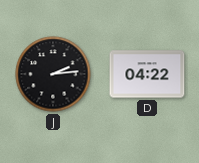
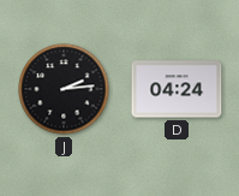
D: 04:22 -> 04:24 (177, 89)
